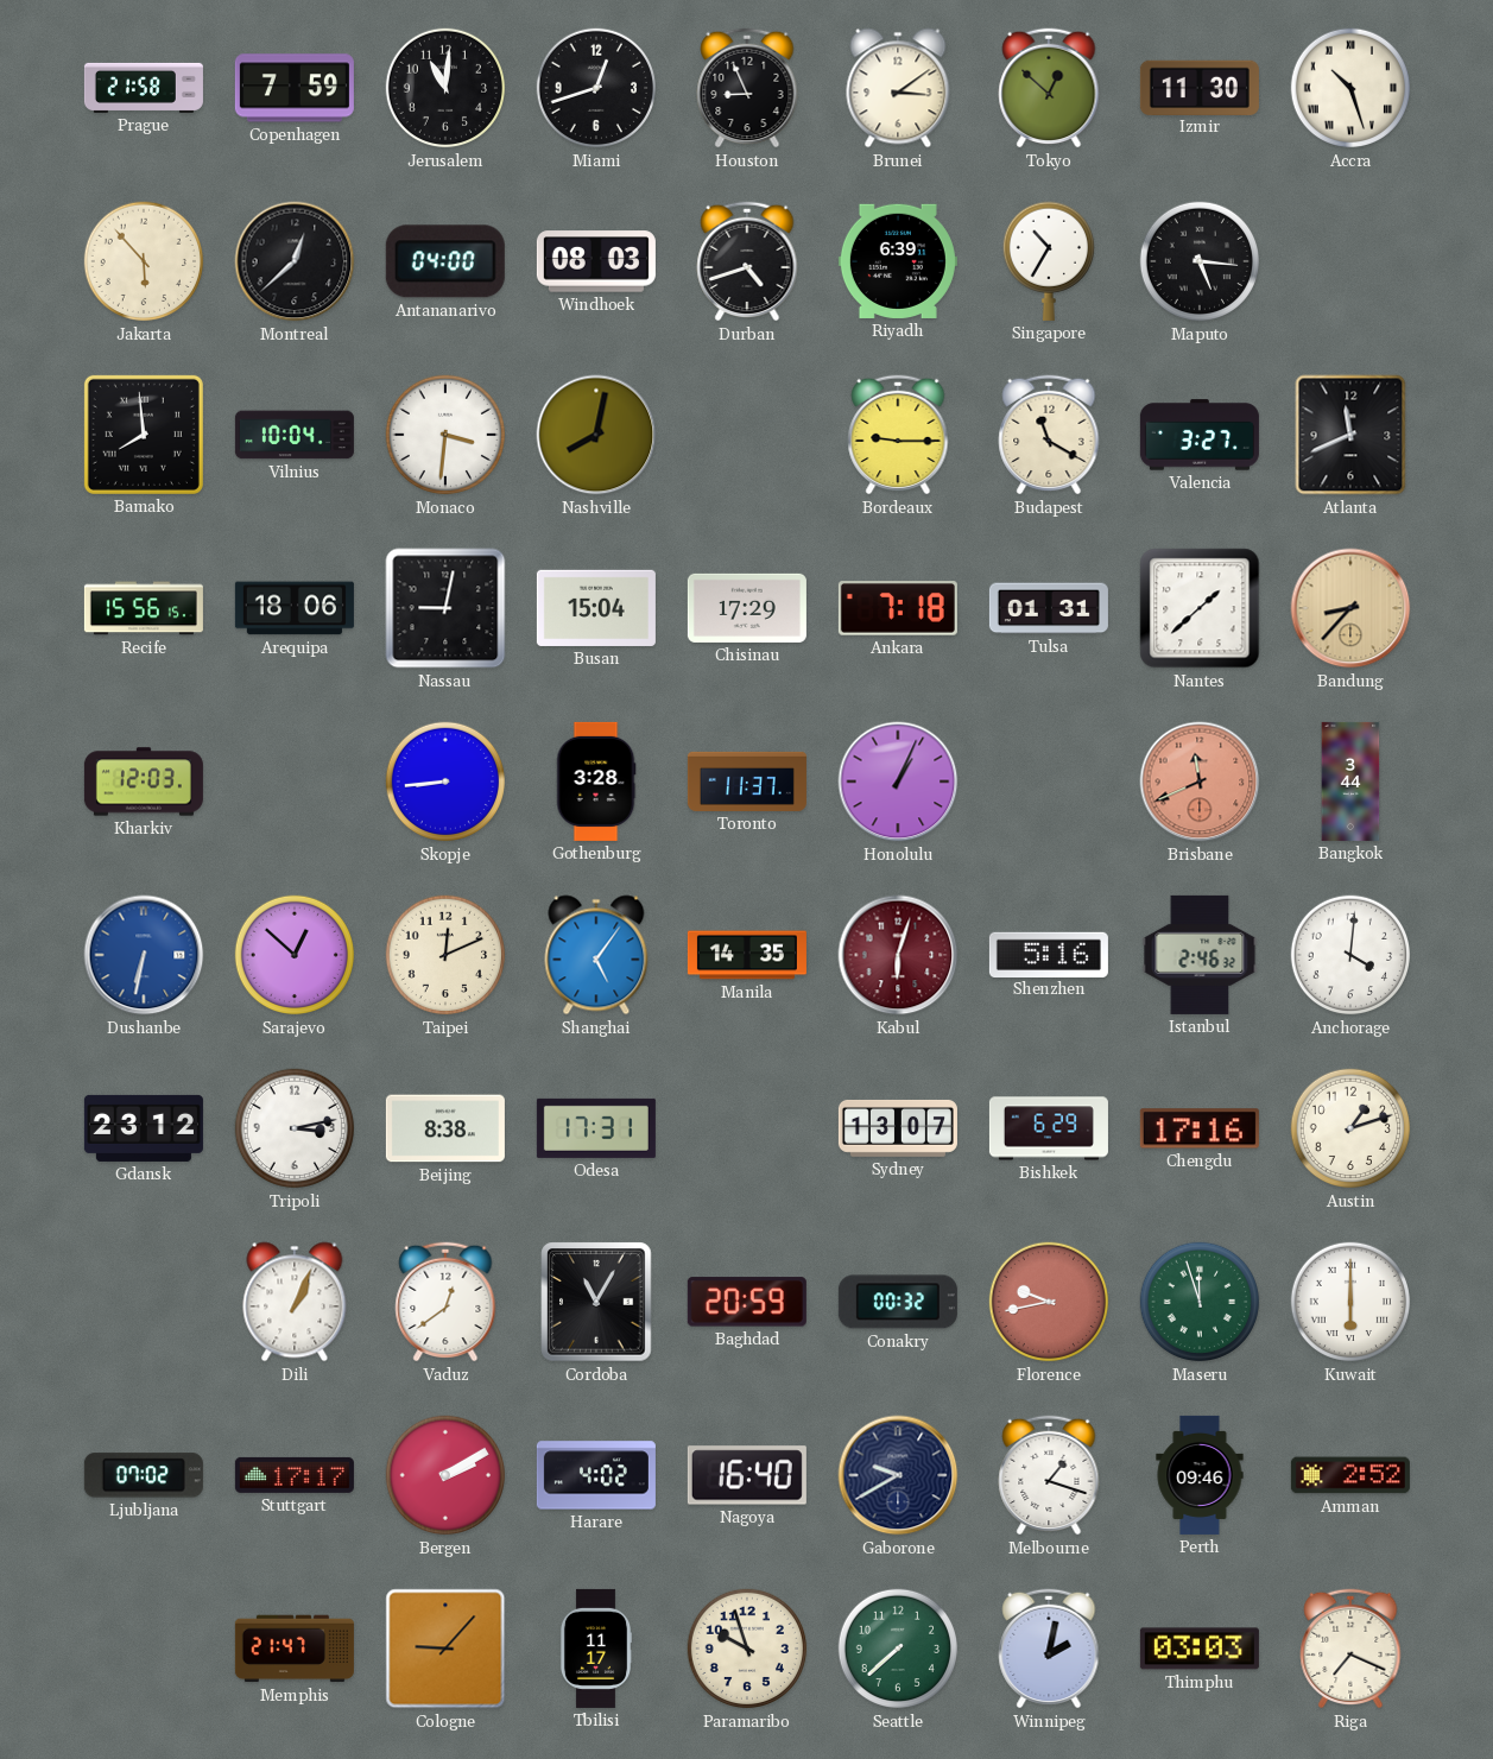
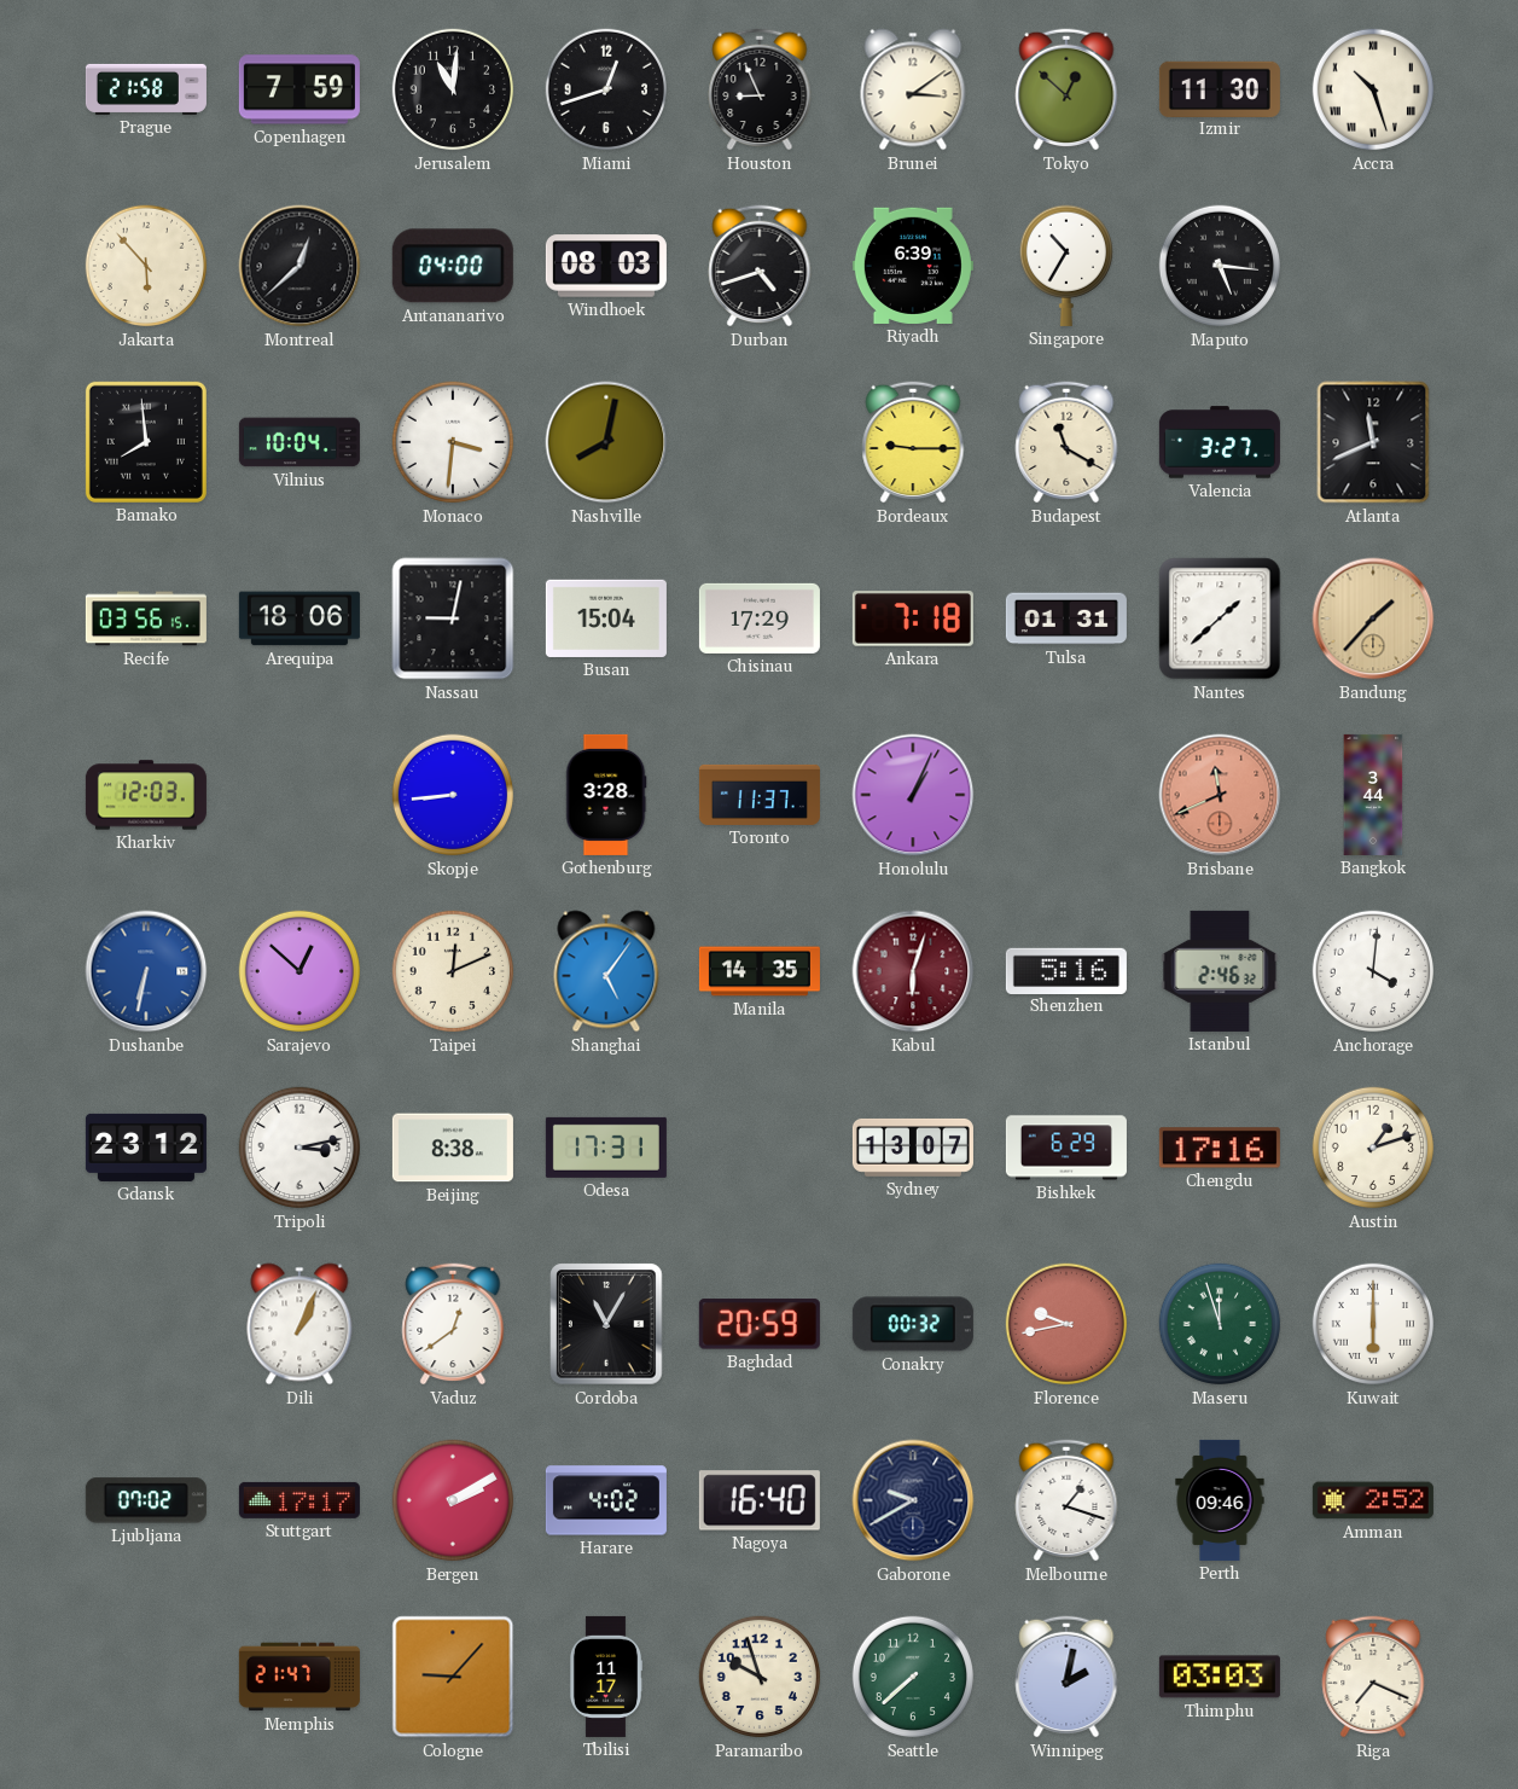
Recife: 15:56 -> 03:56 (146, 618)
Bandung: 8:37 -> 1:37 (1373, 618)
